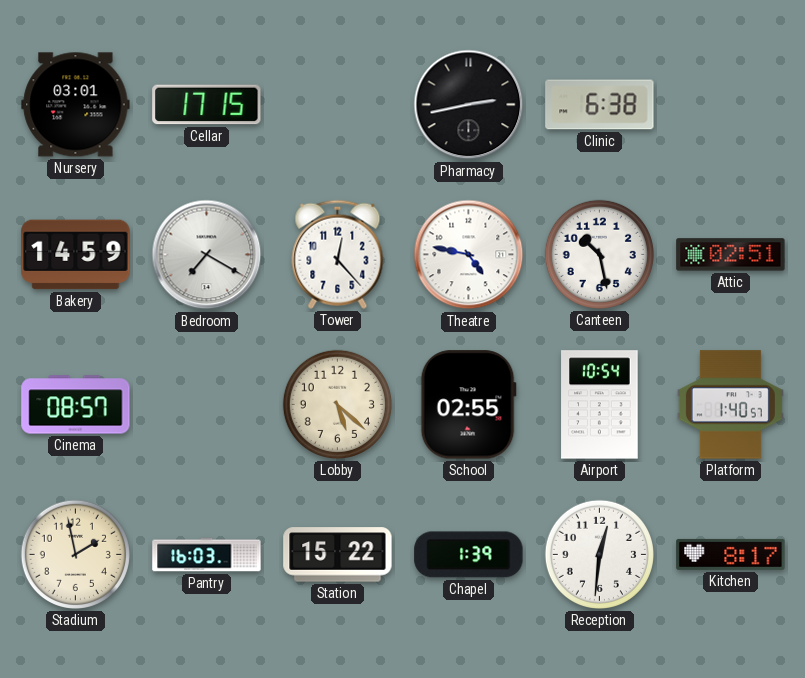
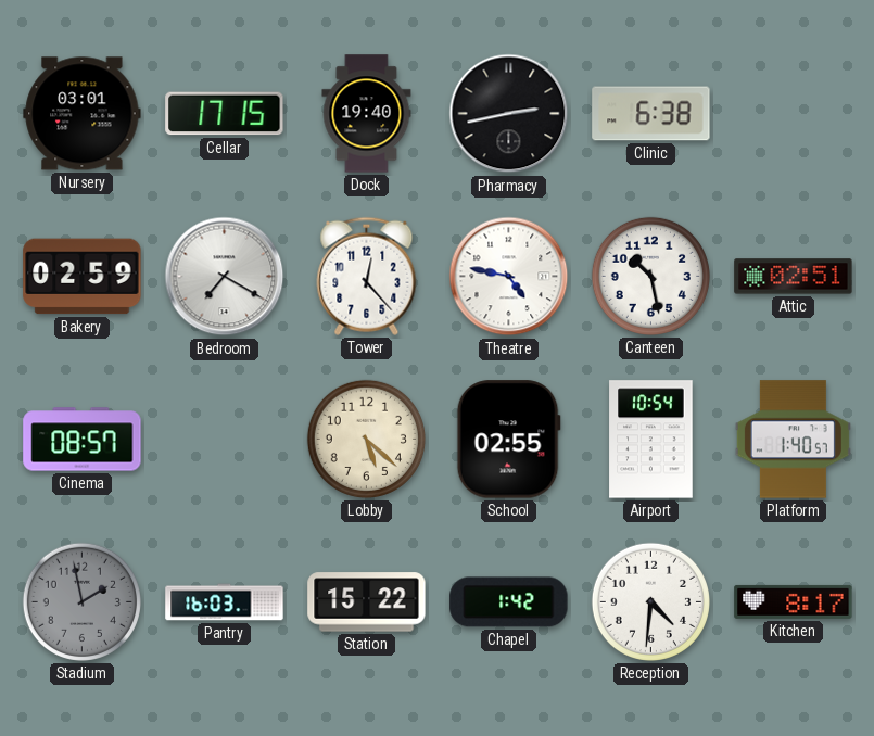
Dock: none -> 19:40 (367, 114)
Bakery: 14:59 -> 02:59 (83, 277)
Stadium dial: cream -> grey (81, 601)
Chapel: 1:39 -> 1:42 (509, 602)
Reception: 12:31 -> 4:31 (650, 601)
